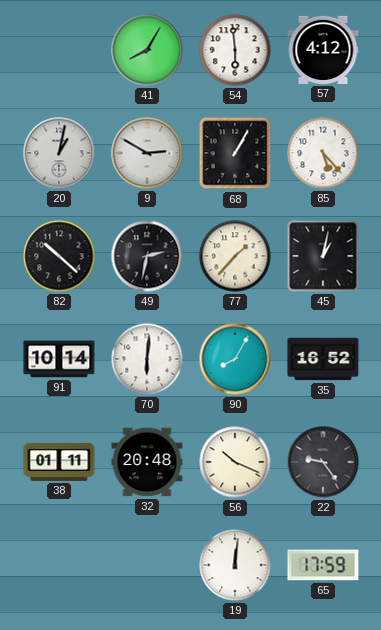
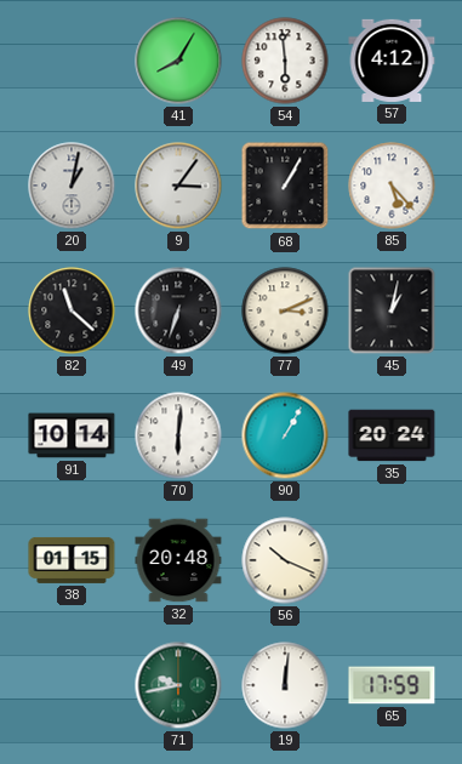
9: 2:50 -> 3:06 (178, 186)
82: 10:22 -> 11:22 (72, 310)
49: 2:32 -> 6:33 (178, 310)
77: 1:37 -> 3:11 (285, 310)
90: 8:05 -> 1:05 (285, 435)
35: 16:52 -> 20:24 (392, 435)
38: 01:11 -> 01:15 (72, 560)
22: 9:24 -> none (323, 462)
71: none -> 9:43 (178, 685)
